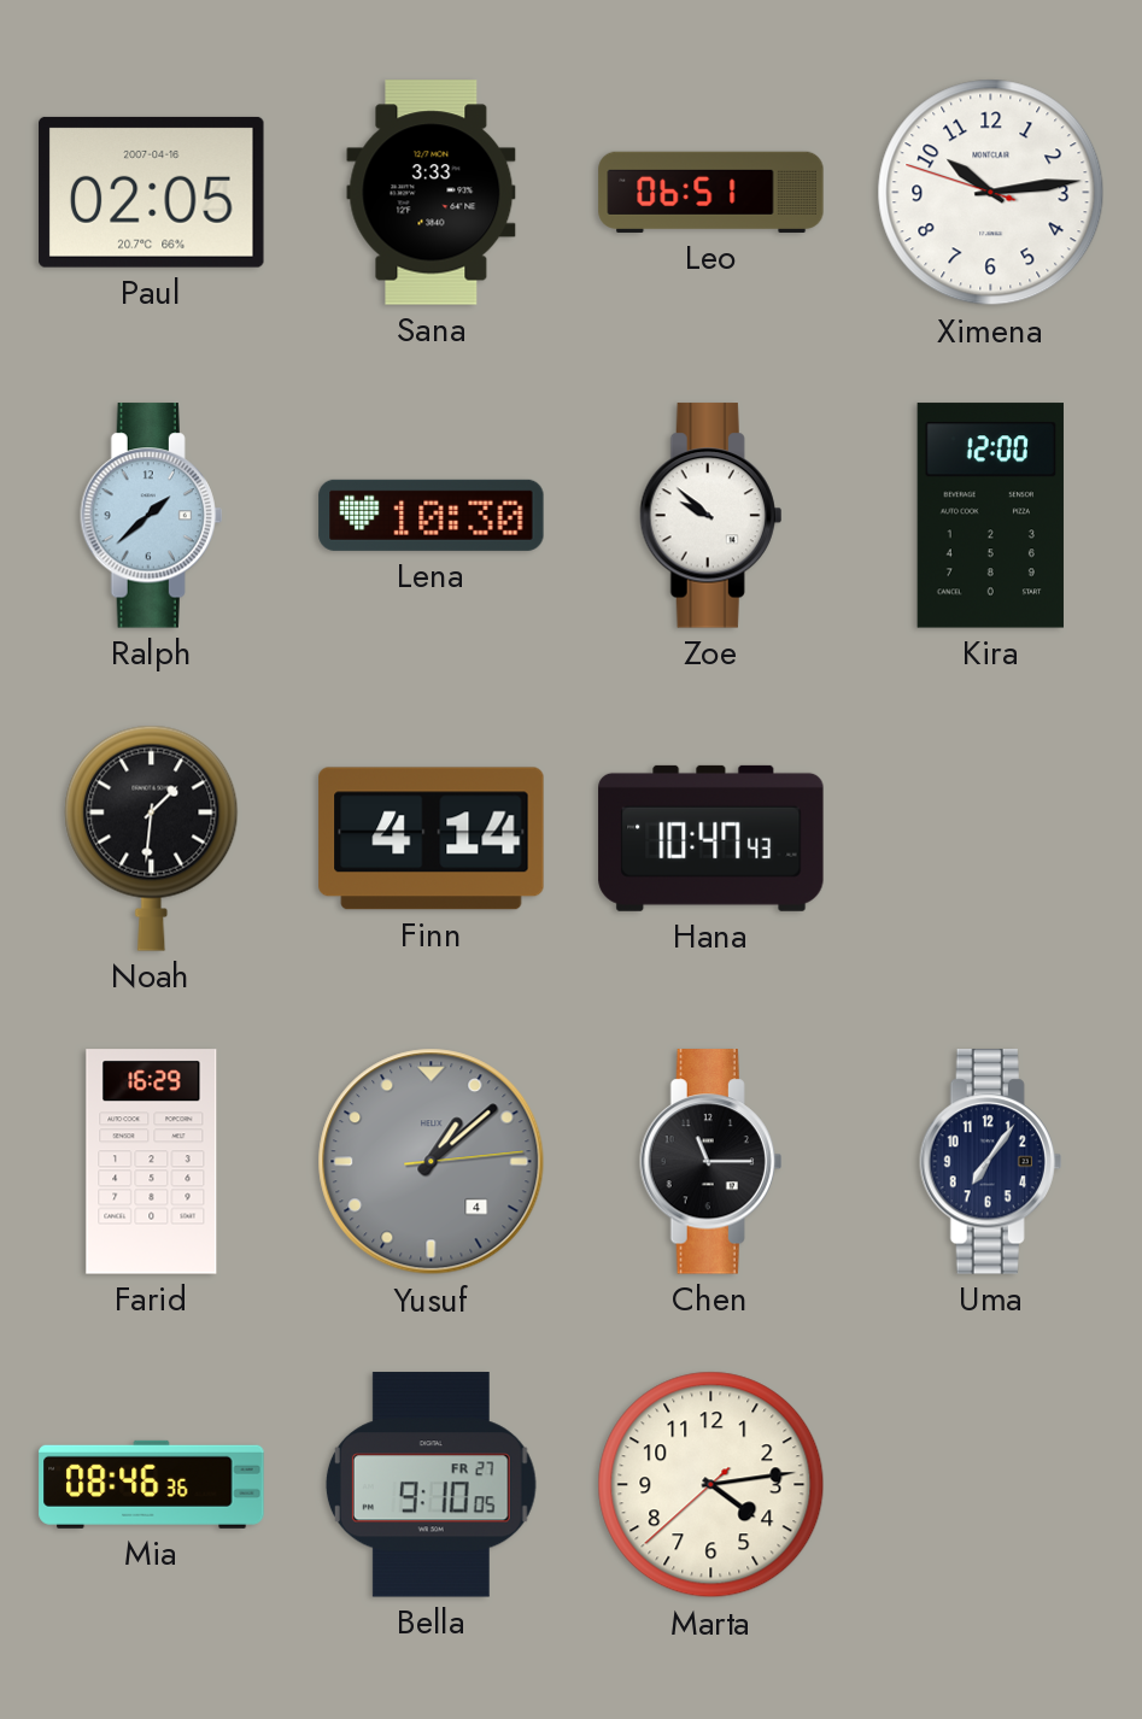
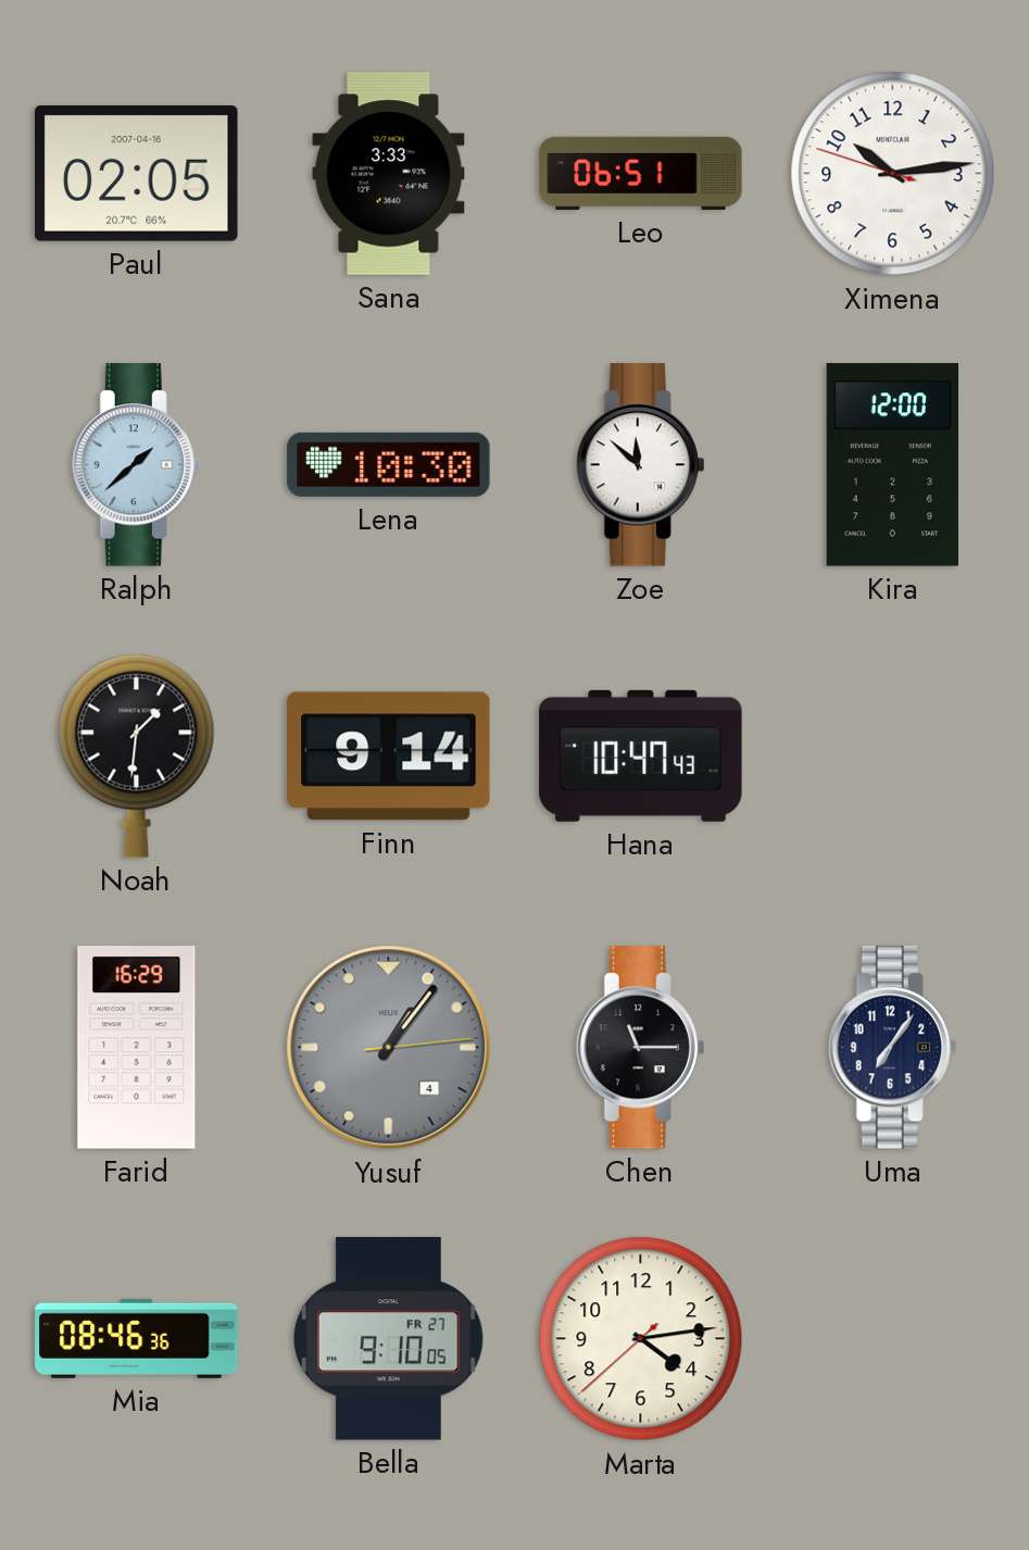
Zoe: 9:52 -> 11:52 (641, 465)
Finn: 4:14 -> 9:14 (389, 757)
Yusuf: 1:08 -> 1:06 (389, 1048)
